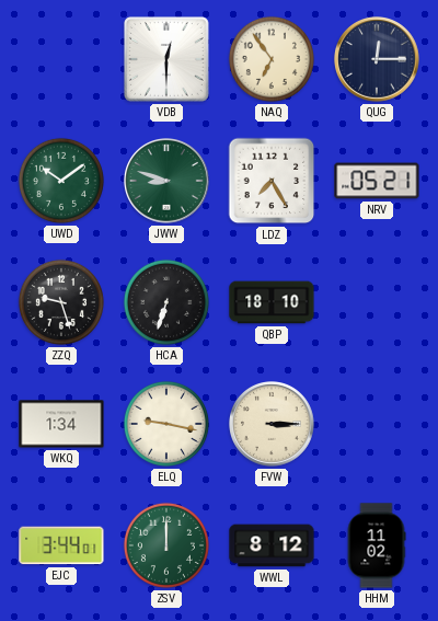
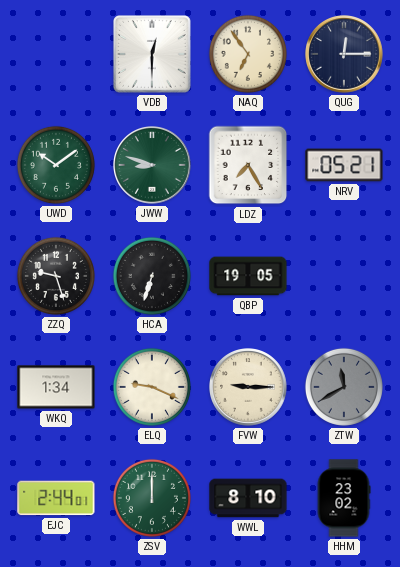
QBP: 18:10 -> 19:05 (248, 276)
ELQ: 9:17 -> 9:19 (152, 387)
FVW: 3:15 -> 9:15 (248, 387)
ZTW: none -> 11:40 (344, 387)
EJC: 3:44 -> 2:44 (56, 498)
WWL: 8:12 -> 8:10 (248, 498)
HHM: 11:02 -> 23:02 (344, 498)
